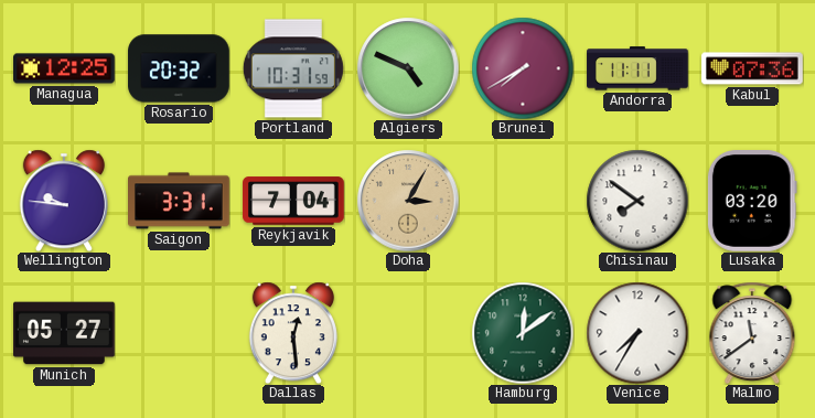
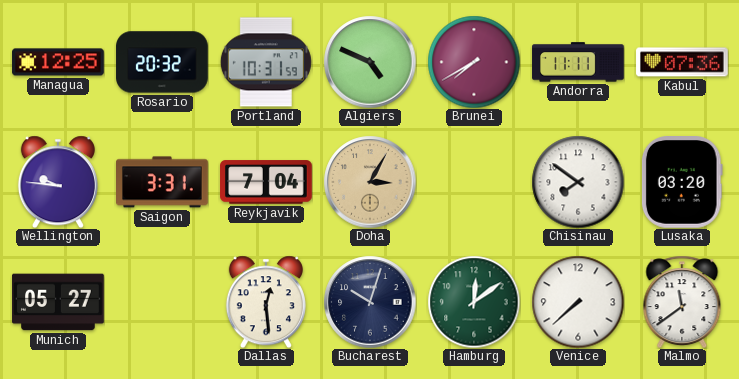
Bucharest: none -> 10:03 (370, 302)
Venice: 7:35 -> 7:38 (578, 302)
